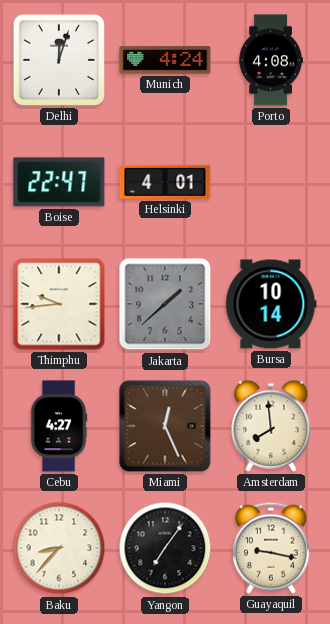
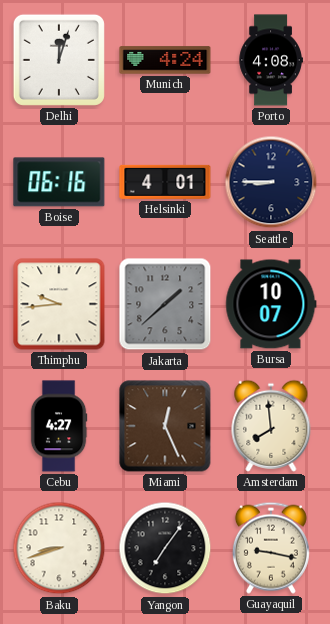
Boise: 22:47 -> 06:16 (59, 182)
Seattle: none -> 8:45 (271, 182)
Bursa: 10:14 -> 10:07 (271, 304)
Baku: 8:37 -> 8:42 (59, 548)
